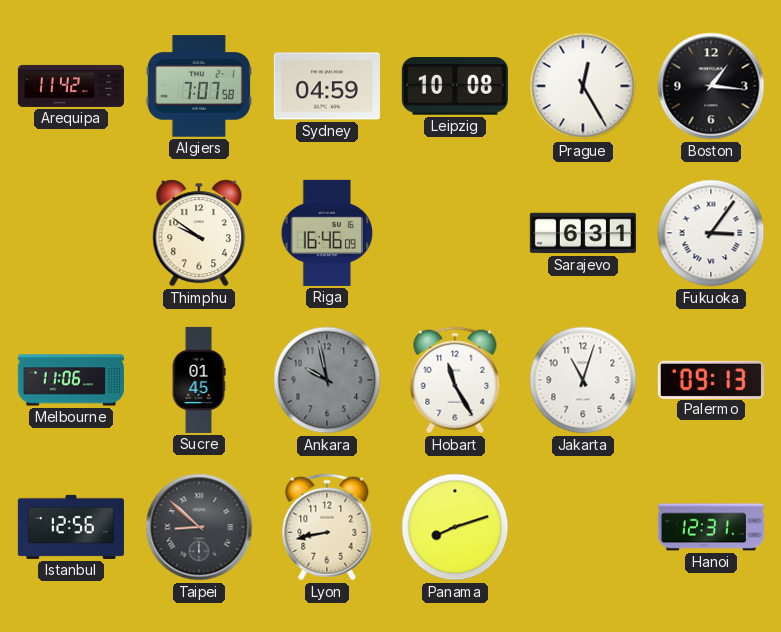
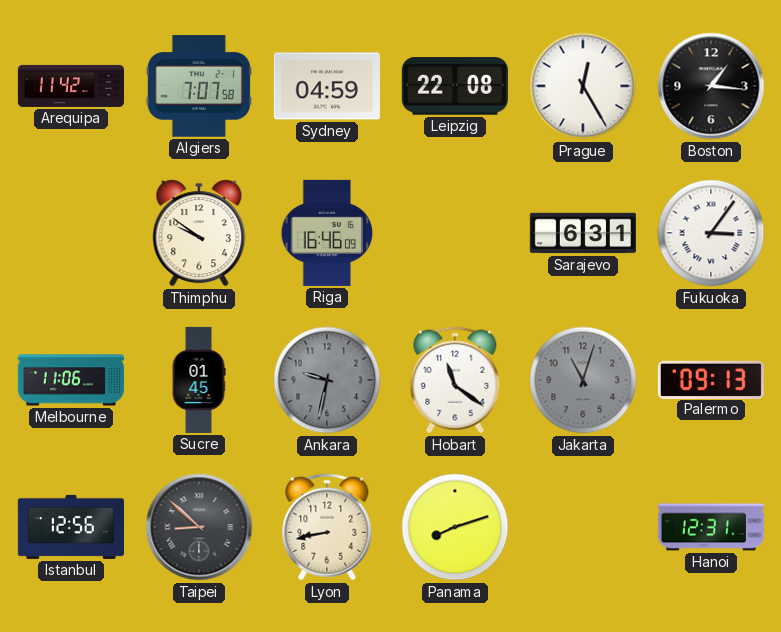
Leipzig: 10:08 -> 22:08 (455, 86)
Ankara: 9:58 -> 9:32 (327, 380)
Hobart: 11:25 -> 11:21 (455, 380)
Jakarta dial: white -> grey (583, 380)
